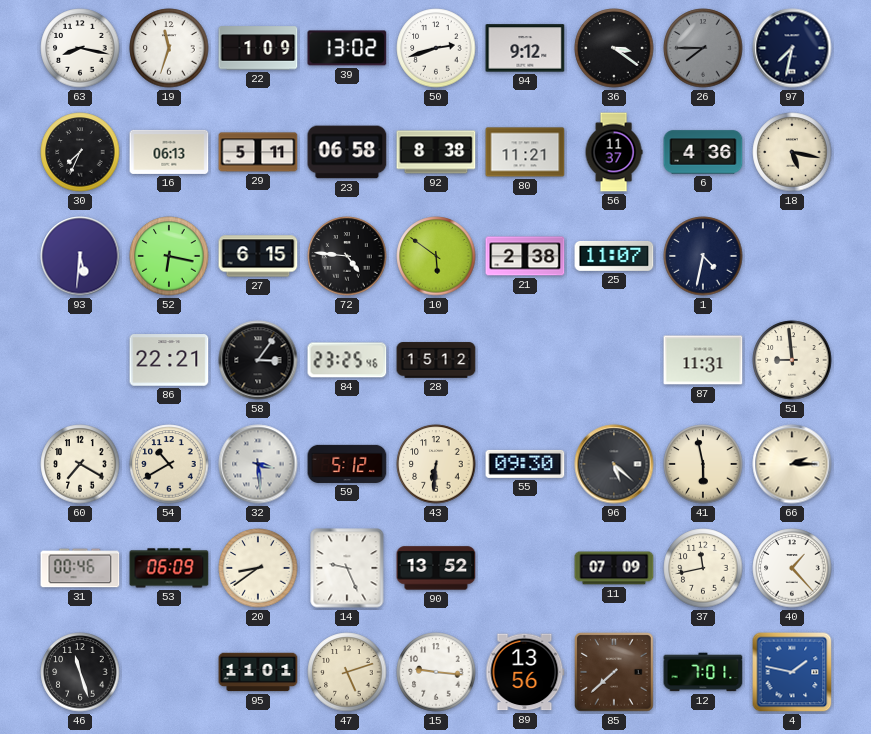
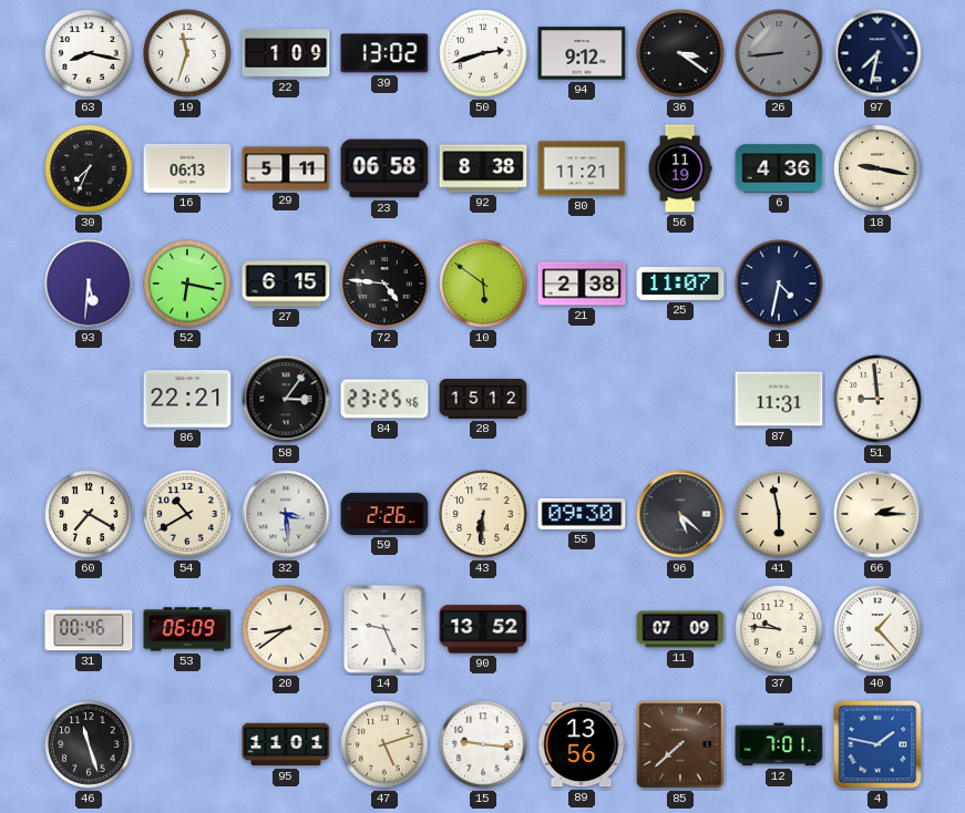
26: 7:45 -> 8:44 (779, 53)
56: 11:37 -> 11:19 (680, 168)
18: 5:17 -> 9:17 (877, 168)
59: 5:12 -> 2:26 (384, 514)
37: 11:43 -> 9:46 (779, 629)
